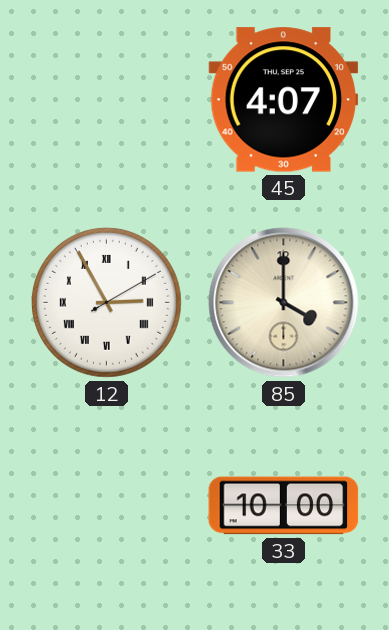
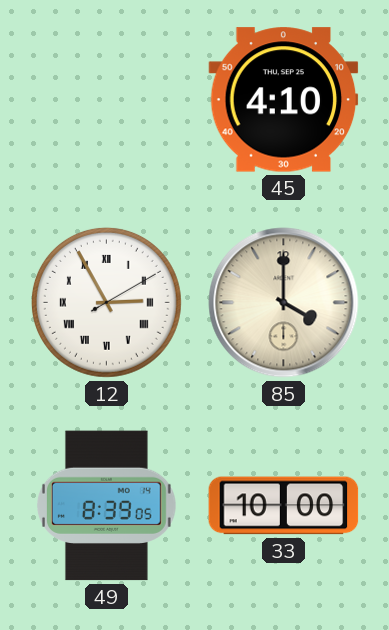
45: 4:07 -> 4:10 (284, 100)
49: none -> 8:39 (106, 506)
